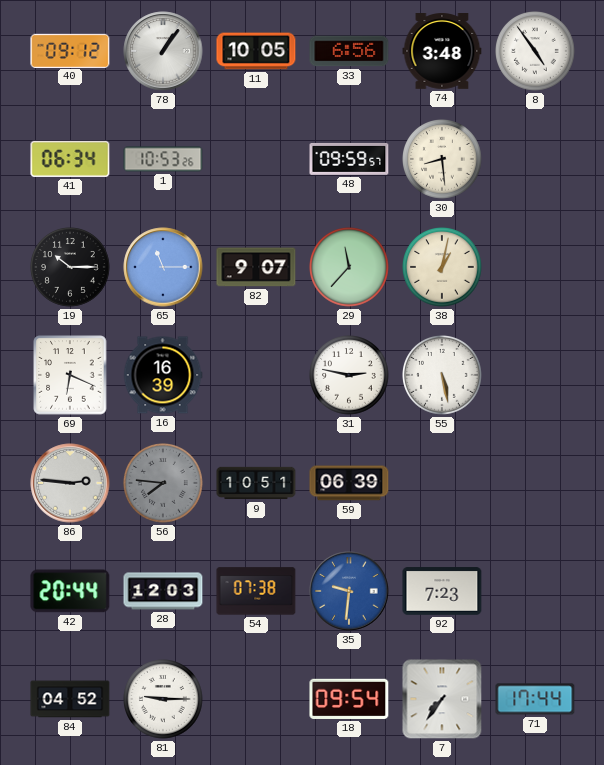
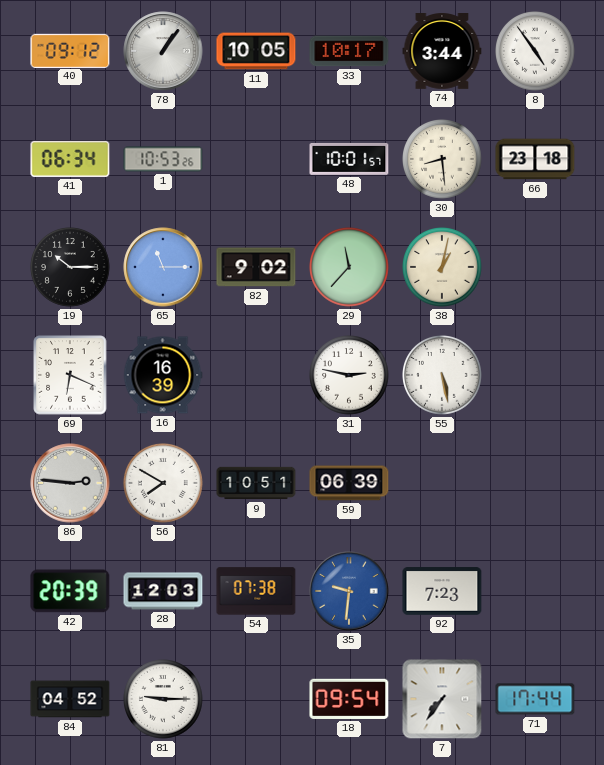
33: 6:56 -> 10:17 (349, 51)
74: 3:48 -> 3:44 (442, 52)
48: 09:59 -> 10:01 (349, 159)
66: none -> 23:18 (535, 159)
82: 9:07 -> 9:02 (256, 267)
56: 7:46 -> 7:50 (163, 483)
56 dial: grey -> white (163, 483)
42: 20:44 -> 20:39 (70, 591)
